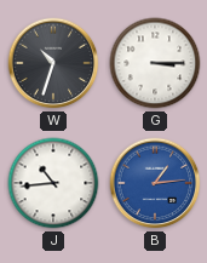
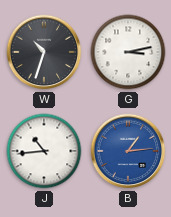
G: 3:15 -> 3:13 (128, 52)
